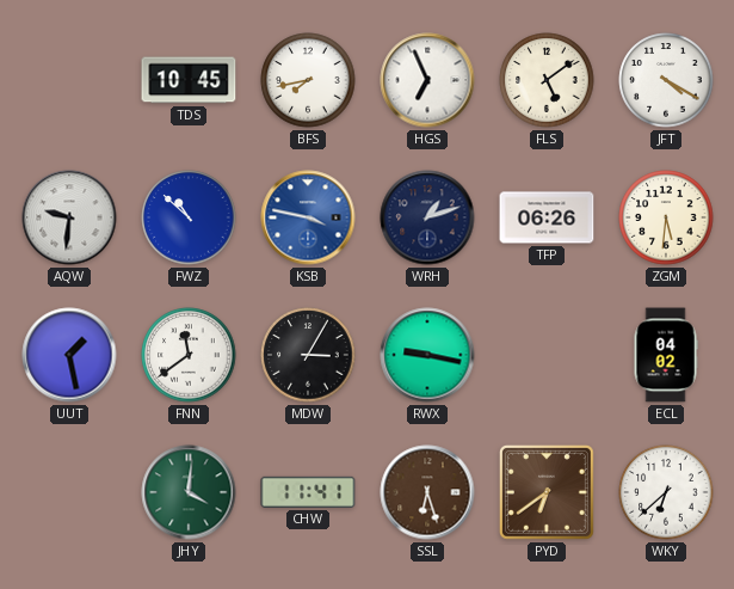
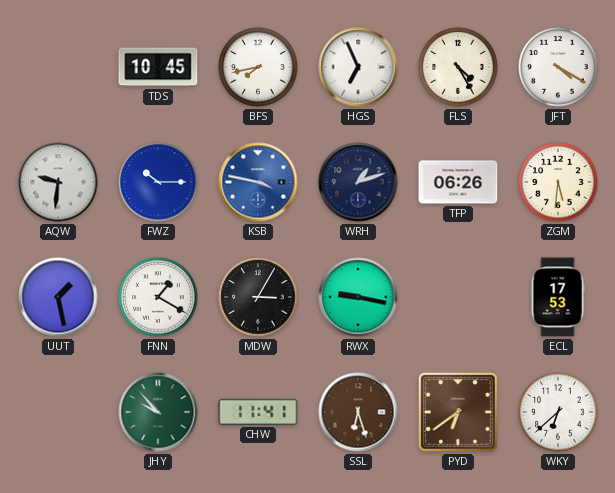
FLS: 5:09 -> 4:25 (458, 67)
FWZ: 10:52 -> 10:15 (158, 182)
FNN: 11:39 -> 1:20 (158, 297)
ECL: 04:02 -> 17:53 (558, 297)
JHY: 4:01 -> 9:53 (158, 412)
